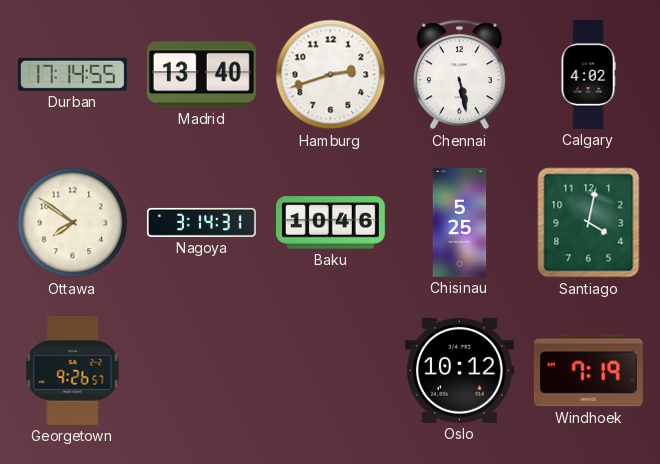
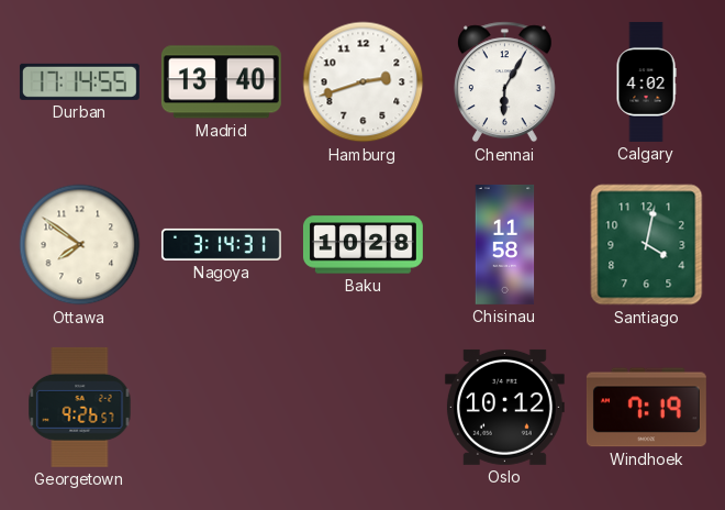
Chennai: 5:28 -> 6:05 (504, 82)
Baku: 10:46 -> 10:28 (362, 245)
Chisinau: 5:25 -> 11:58 (505, 244)
